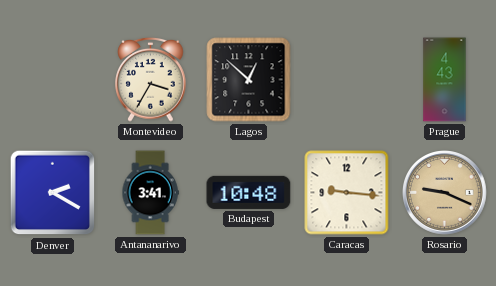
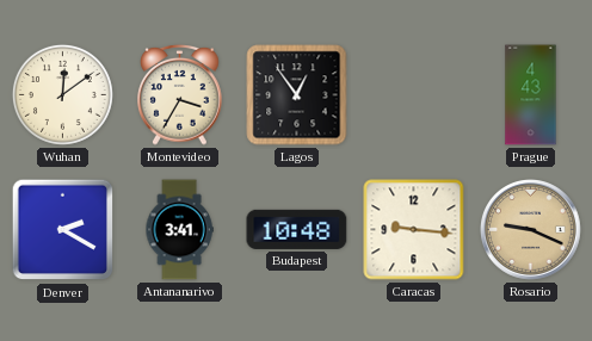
Wuhan: none -> 12:09 (62, 94)
Lagos: 12:52 -> 12:54 (297, 95)
